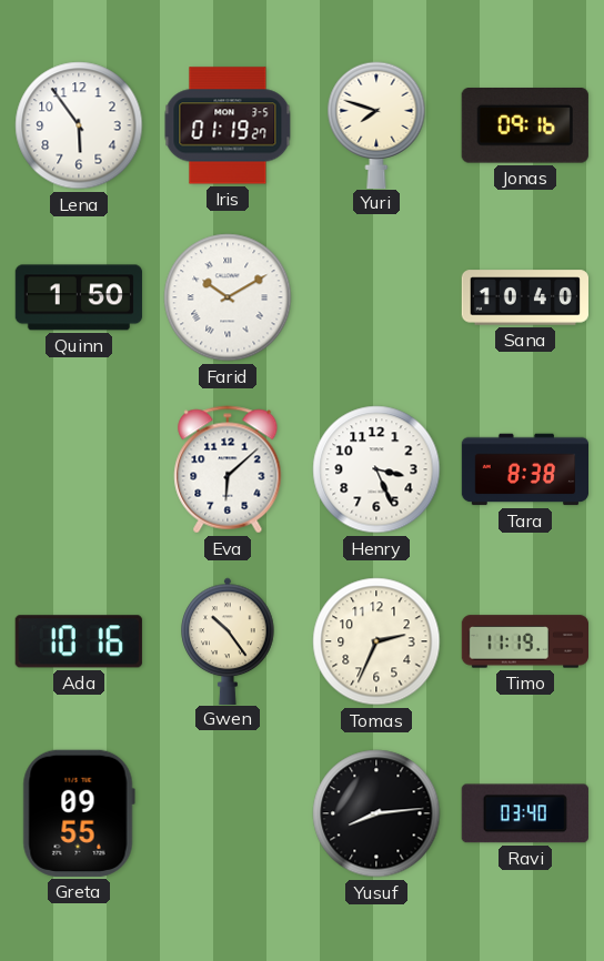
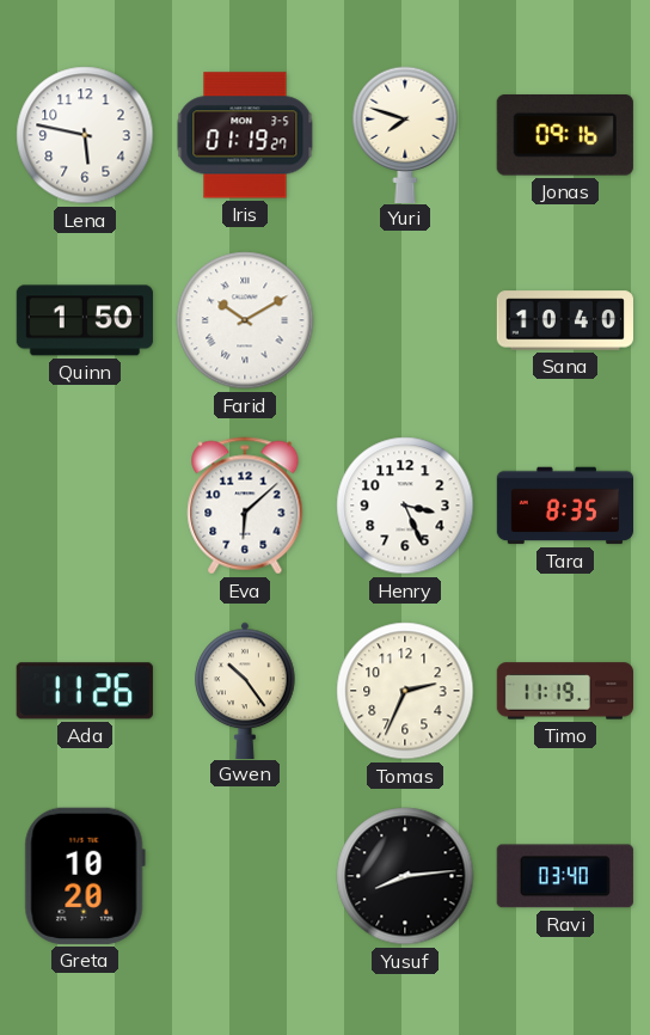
Lena: 5:54 -> 5:47 (85, 135)
Tara: 8:38 -> 8:35 (564, 506)
Ada: 10:16 -> 11:26 (85, 691)
Greta: 09:55 -> 10:20 (85, 876)
